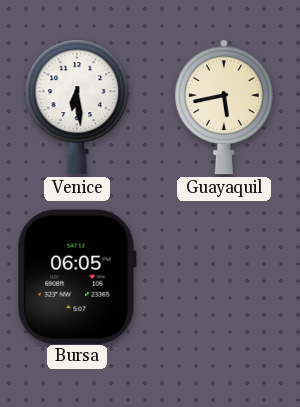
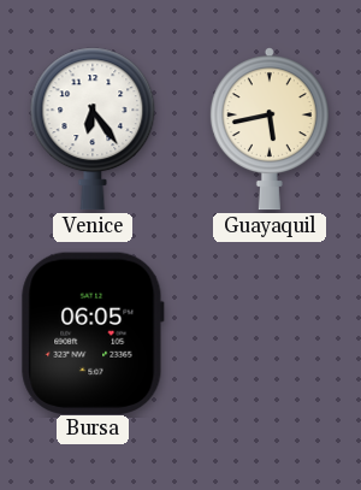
Venice: 6:29 -> 6:24 (93, 129)
